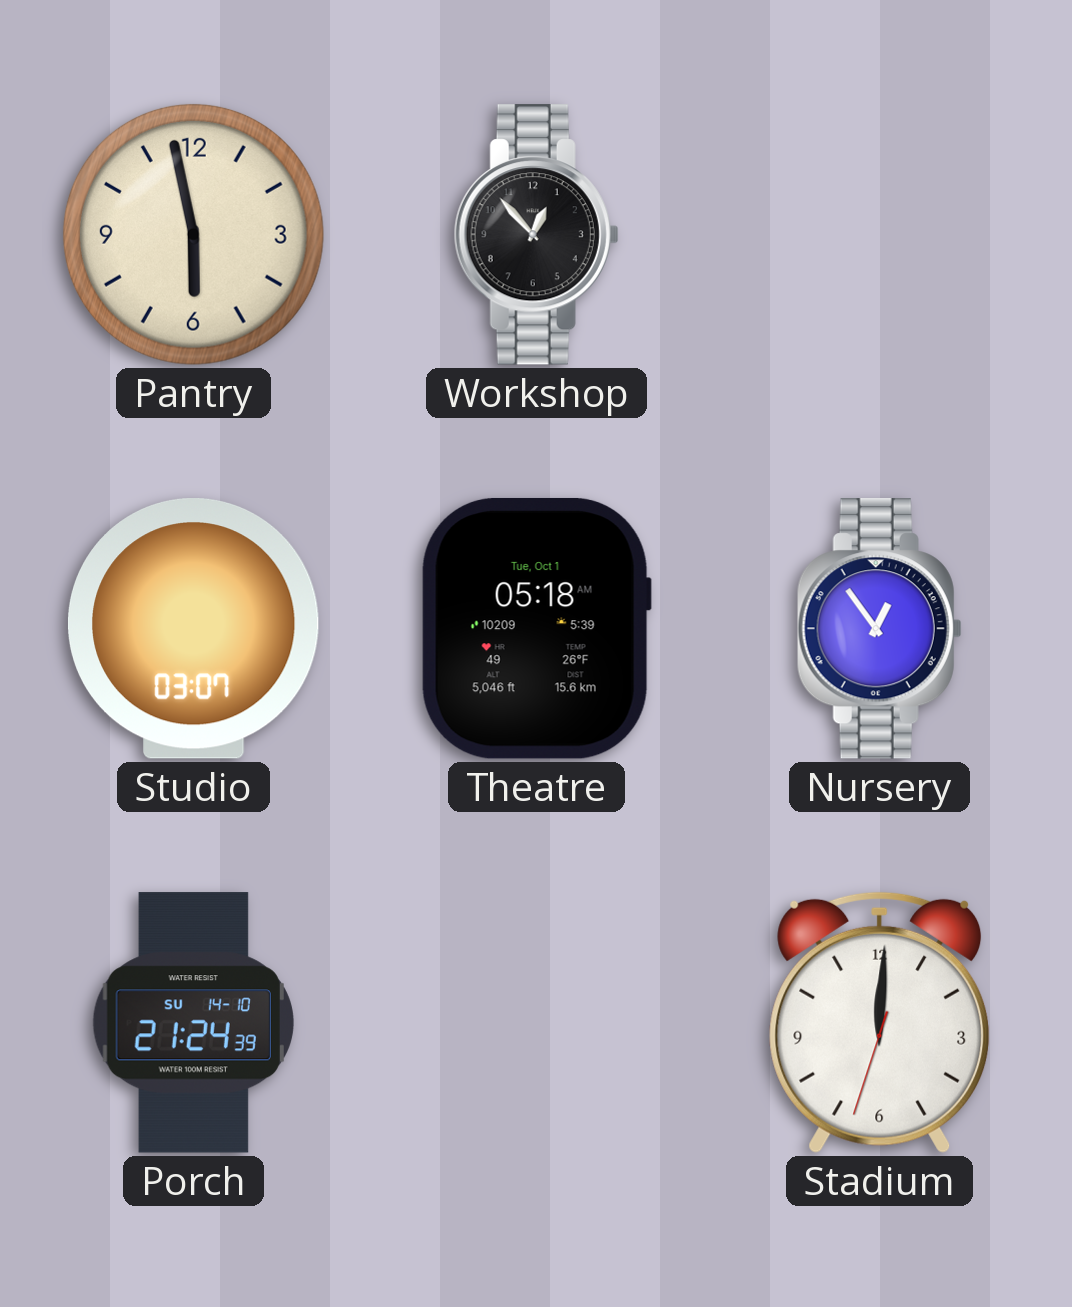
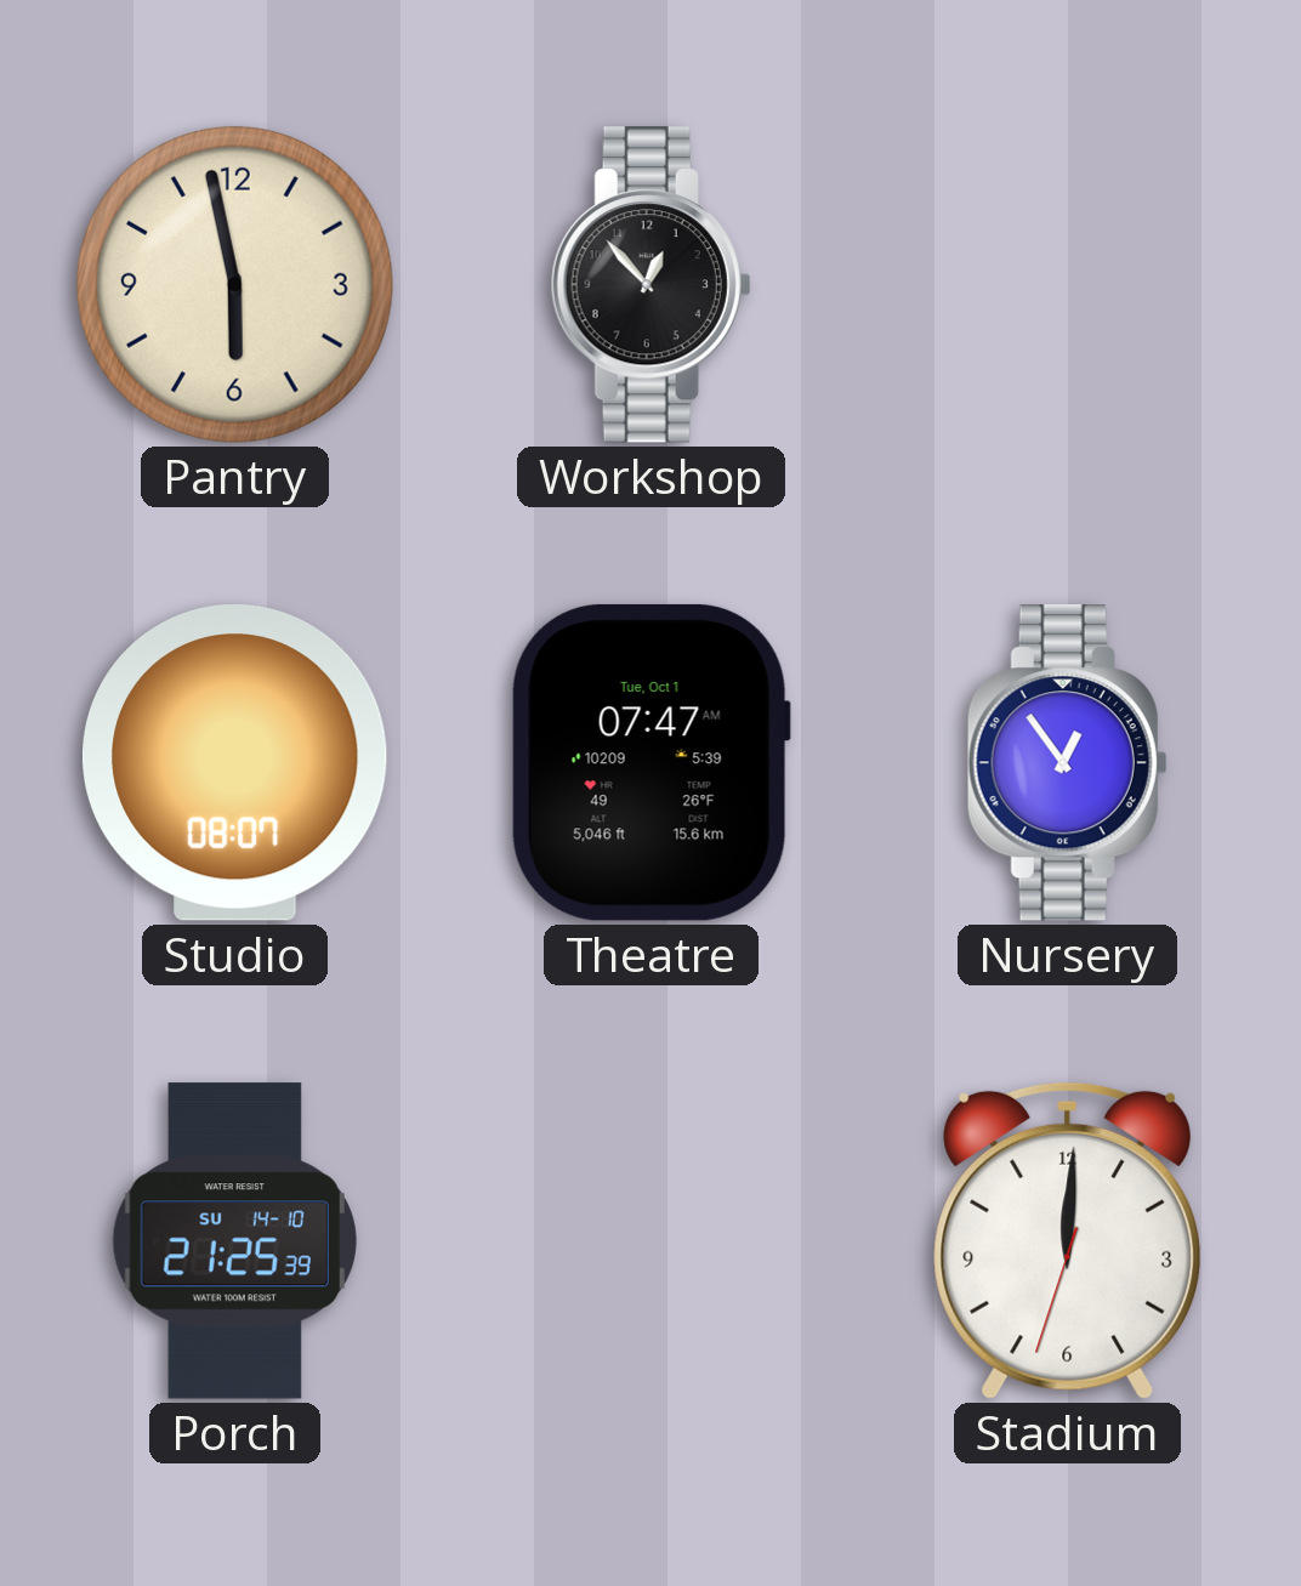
Studio: 03:07 -> 08:07 (234, 763)
Theatre: 05:18 -> 07:47 (650, 762)
Porch: 21:24 -> 21:25 (234, 1241)
